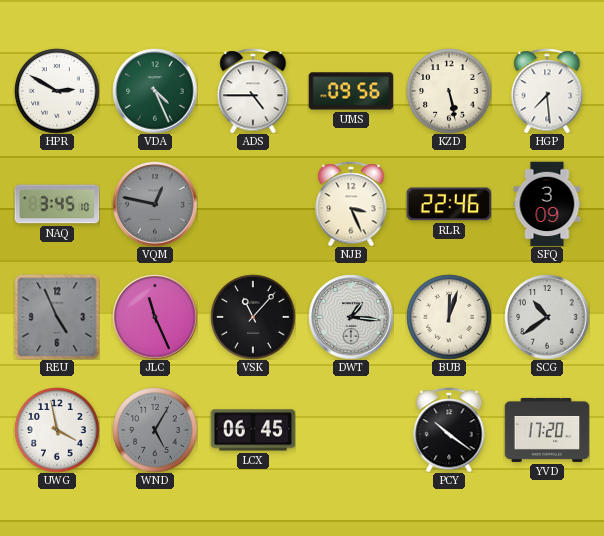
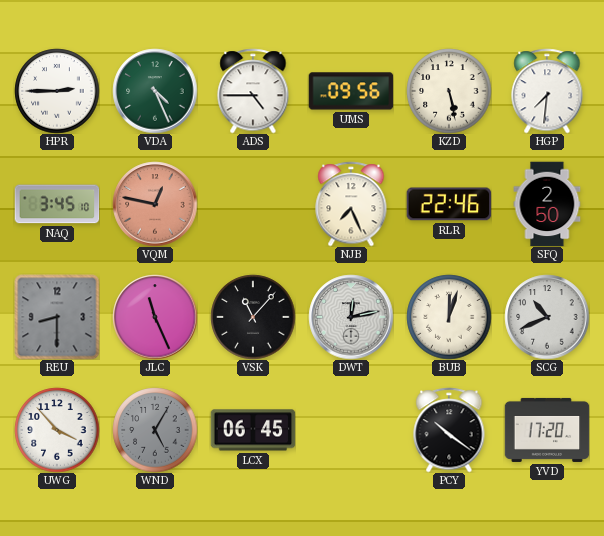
HPR: 2:50 -> 2:45 (57, 91)
HGP: 7:29 -> 7:31 (547, 91)
VQM dial: grey -> salmon (155, 204)
NJB: 3:26 -> 7:26 (351, 204)
SFQ: 3:09 -> 2:50 (547, 204)
REU: 4:56 -> 8:30 (57, 317)
DWT: 1:16 -> 12:13 (351, 317)
SCG: 10:39 -> 10:41 (547, 317)
UWG: 3:58 -> 3:53 (57, 430)
